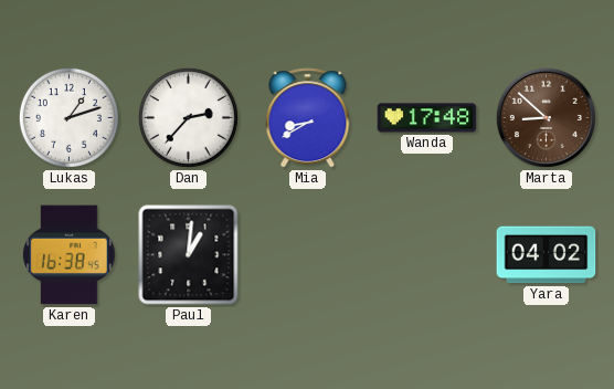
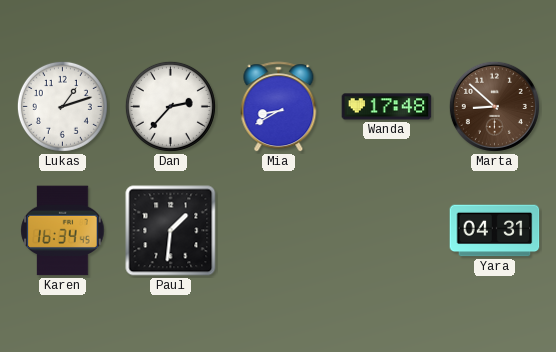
Karen: 16:38 -> 16:34 (63, 231)
Paul: 1:01 -> 1:31 (171, 231)
Yara: 04:02 -> 04:31 (495, 231)
